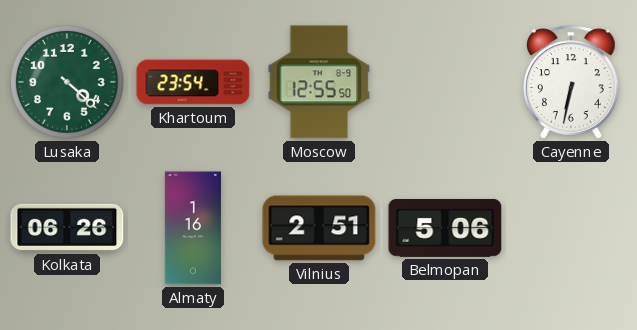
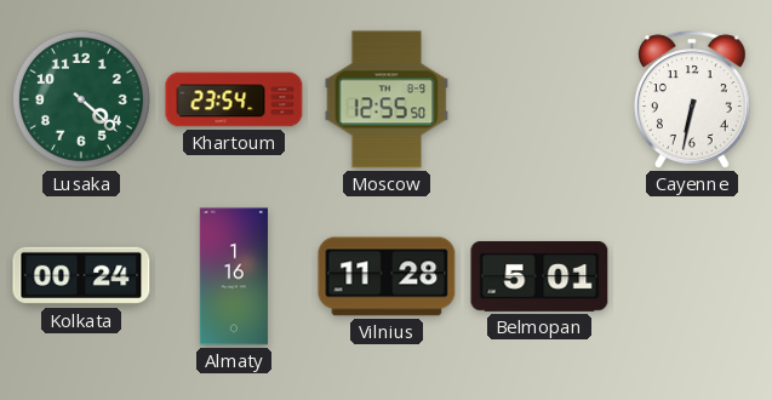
Kolkata: 06:26 -> 00:24 (81, 276)
Vilnius: 2:51 -> 11:28 (387, 276)
Belmopan: 5:06 -> 5:01 (539, 276)
